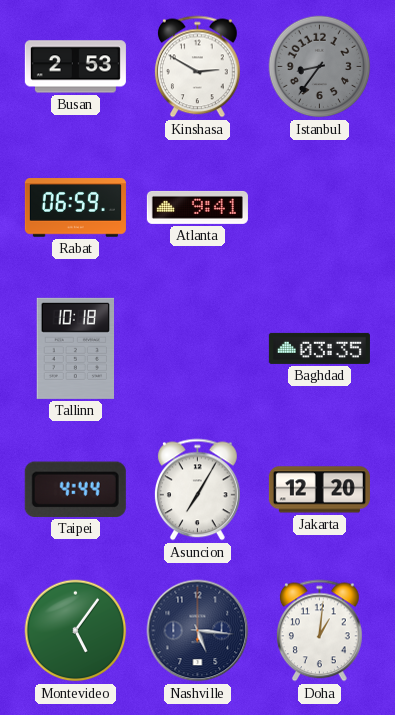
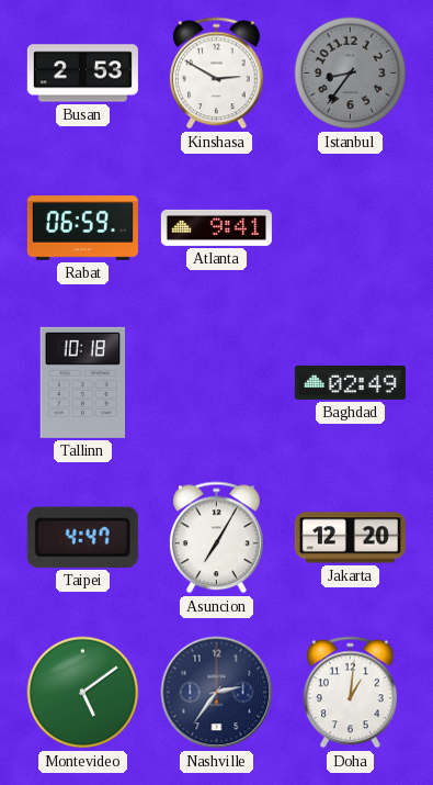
Baghdad: 03:35 -> 02:49 (350, 382)
Taipei: 4:44 -> 4:47 (82, 537)
Montevideo: 5:06 -> 5:09 (83, 693)
Nashville: 5:16 -> 2:36 (217, 693)
